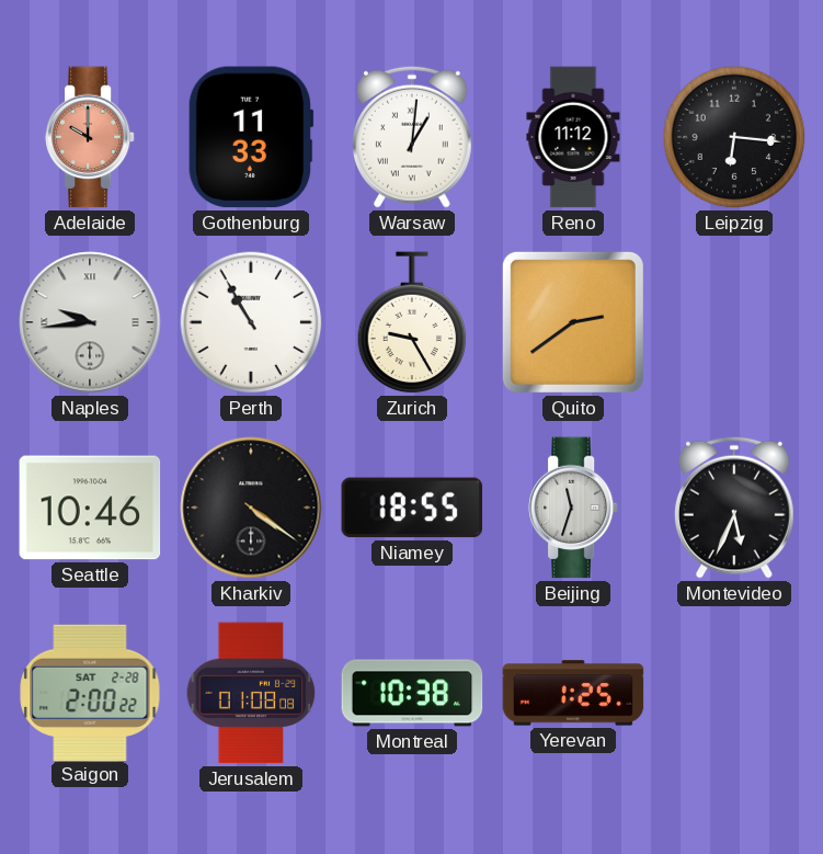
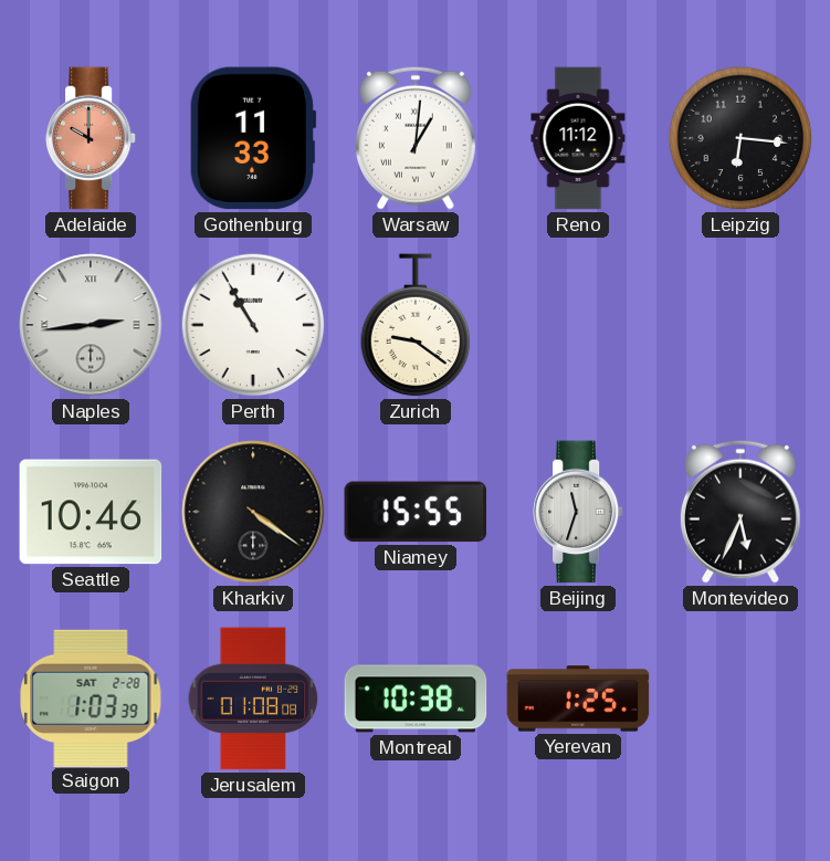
Naples: 9:44 -> 2:44 (91, 325)
Zurich: 9:25 -> 9:21 (416, 326)
Quito: 2:39 -> none (573, 322)
Niamey: 18:55 -> 15:55 (416, 512)
Saigon: 2:00 -> 1:03 (91, 697)
